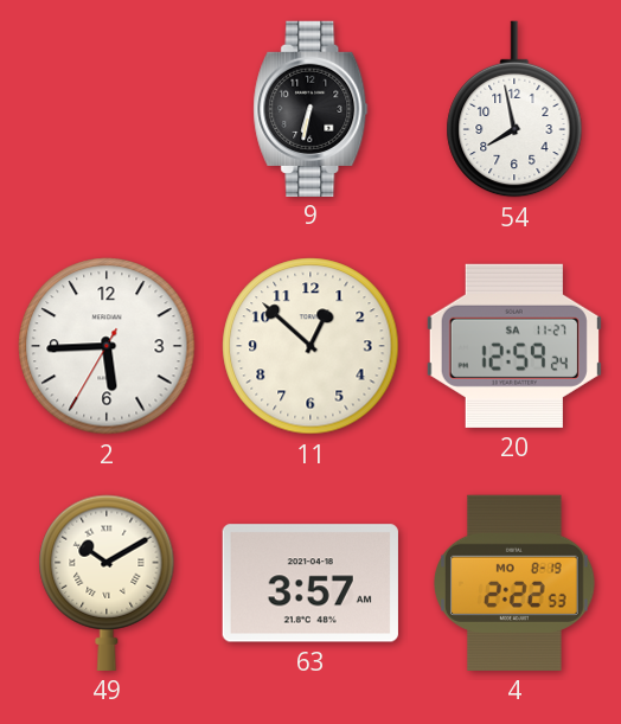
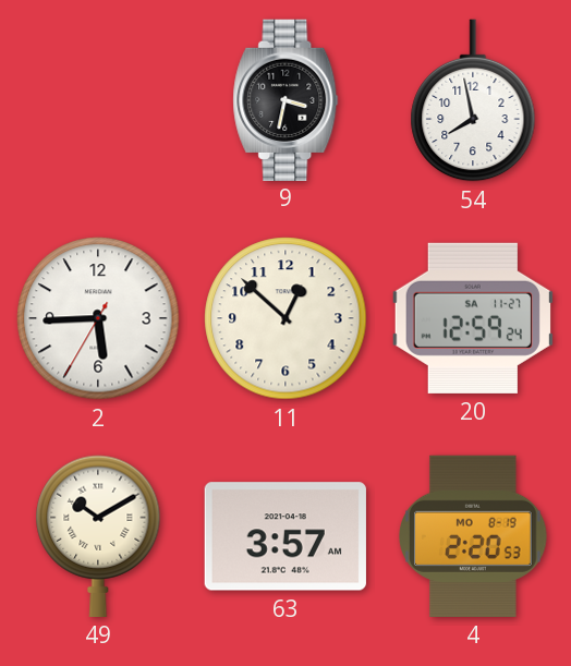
9: 6:32 -> 3:32 (285, 99)
4: 2:22 -> 2:20 (473, 536)
